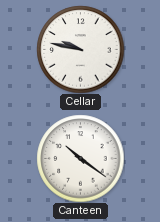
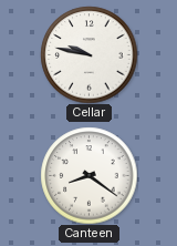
Canteen: 10:21 -> 8:21 (88, 175)
